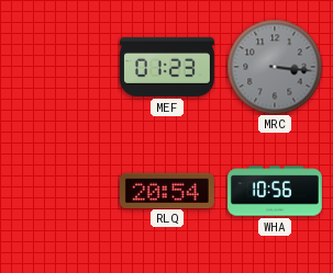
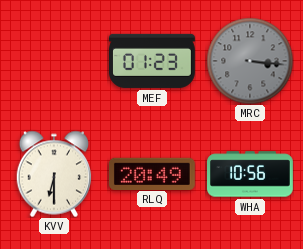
KVV: none -> 6:30 (54, 174)
RLQ: 20:54 -> 20:49 (152, 173)
